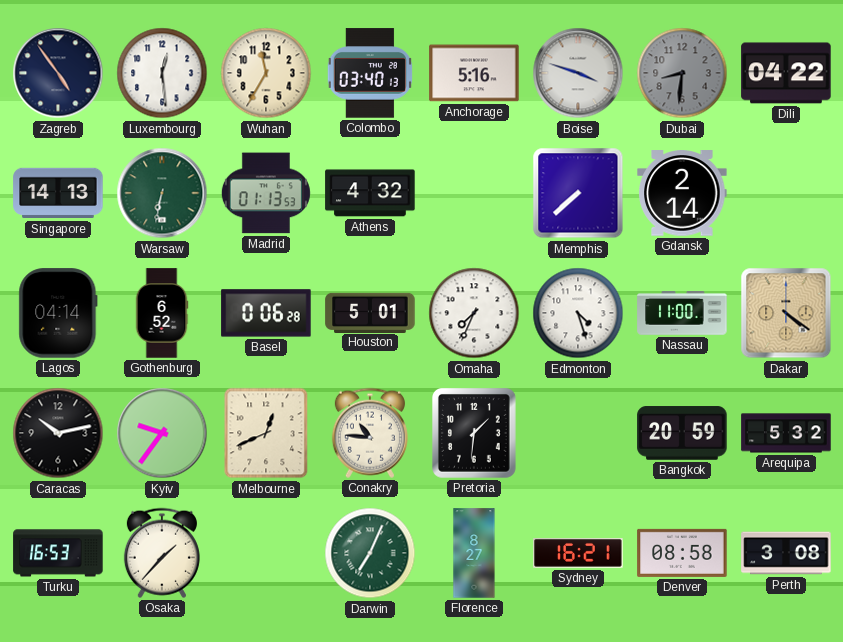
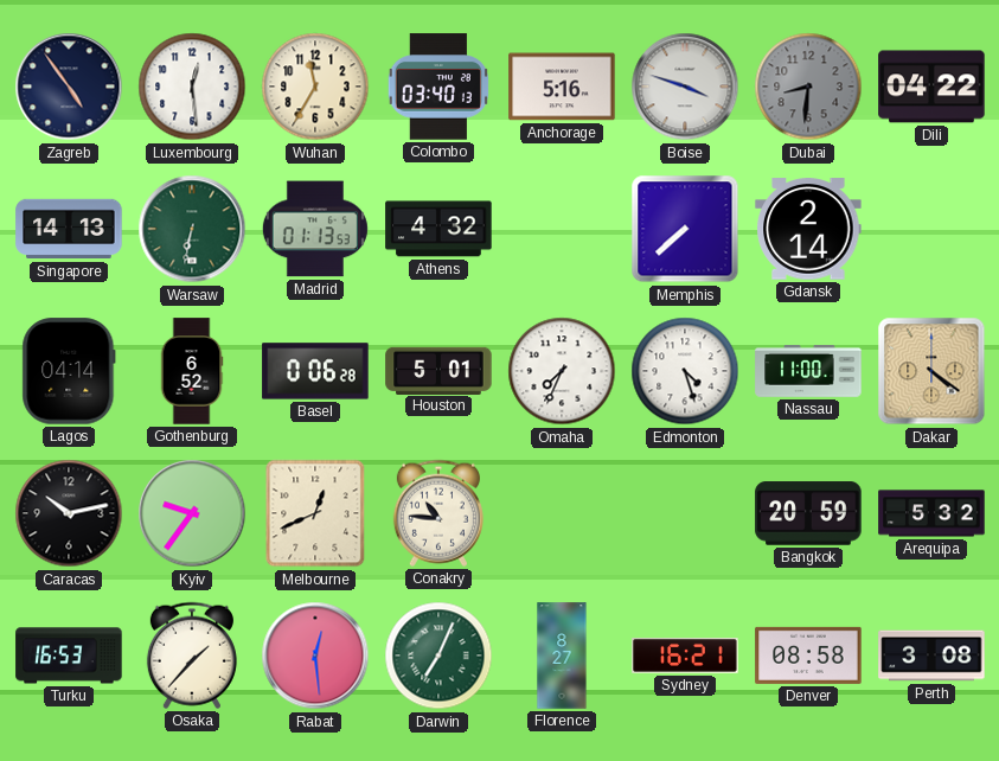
Pretoria: 1:31 -> none (475, 434)
Rabat: none -> 12:29 (315, 656)
